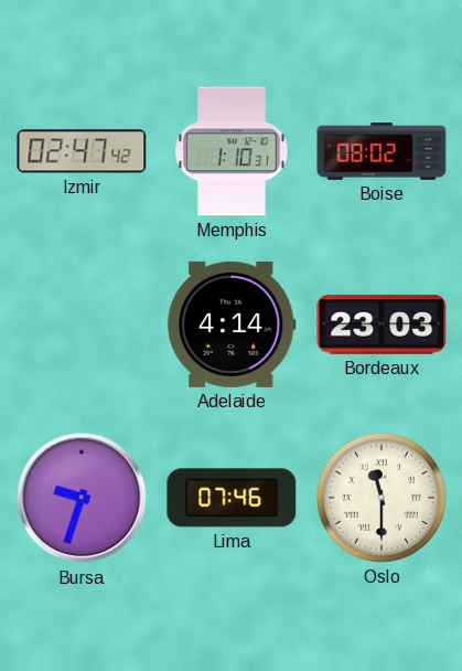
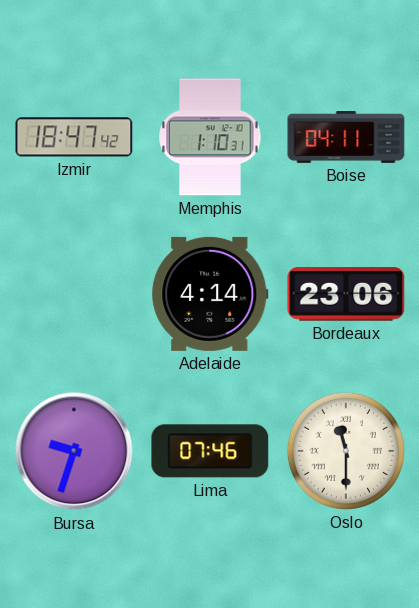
Izmir: 02:47 -> 18:47 (74, 137)
Boise: 08:02 -> 04:11 (346, 138)
Bordeaux: 23:03 -> 23:06 (346, 294)
